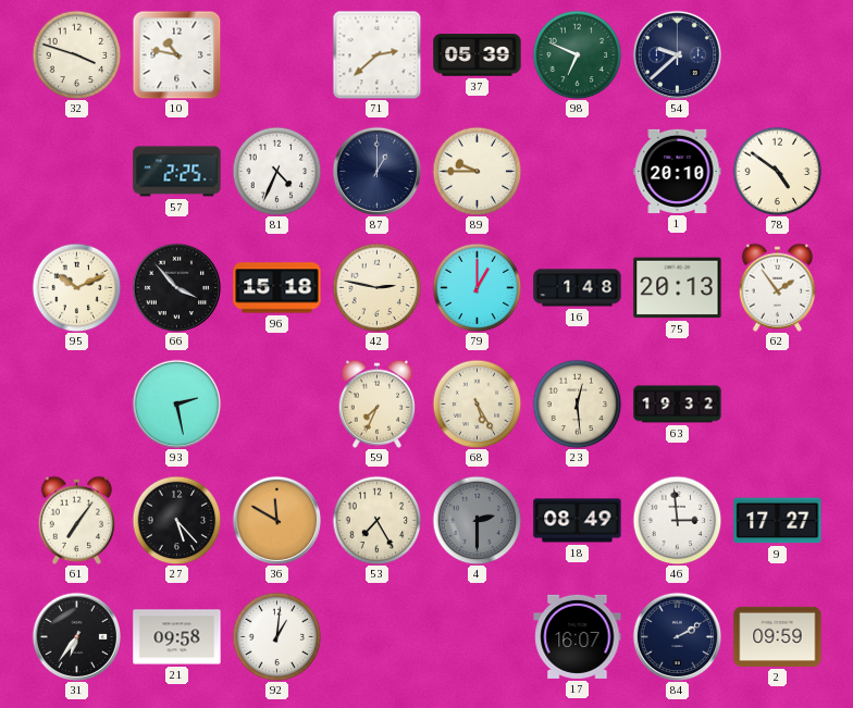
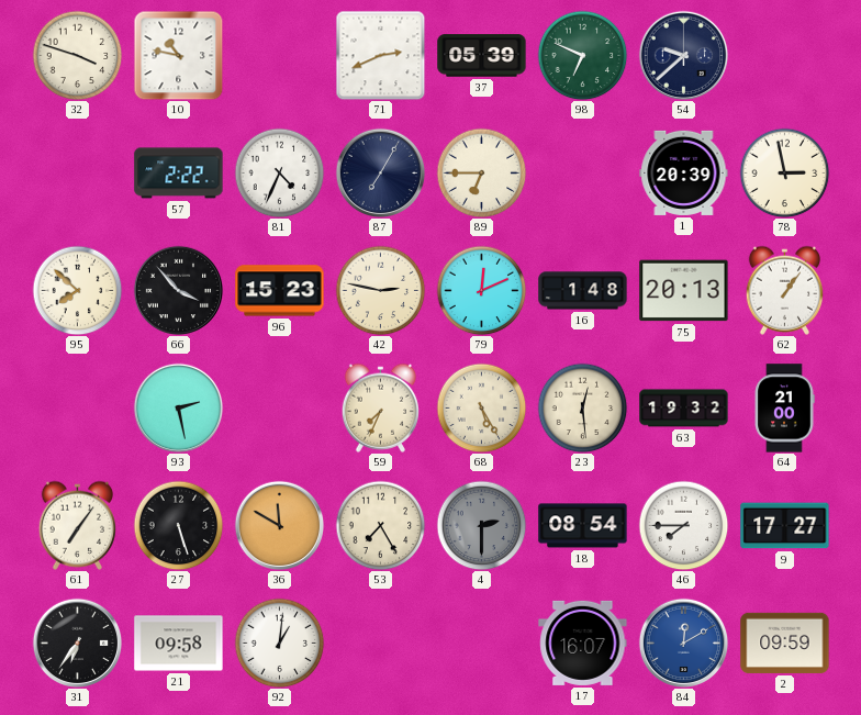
71: 2:38 -> 2:41 (380, 55)
57: 2:25 -> 2:22 (179, 174)
87: 1:00 -> 7:05 (380, 172)
89: 9:45 -> 6:45 (481, 172)
1: 20:10 -> 20:39 (684, 172)
78: 4:51 -> 2:58 (784, 172)
95: 10:11 -> 7:52 (77, 290)
96: 15:18 -> 15:23 (280, 291)
79: 1:00 -> 12:11 (481, 290)
62: 1:54 -> 1:06 (784, 290)
64: none -> 21:00 (784, 409)
27: 5:23 -> 5:27 (178, 525)
18: 08:49 -> 08:54 (583, 526)
46: 2:59 -> 7:45 (683, 525)
84: 2:10 -> 12:10 (683, 643)
84 dial: navy -> blue (683, 643)
